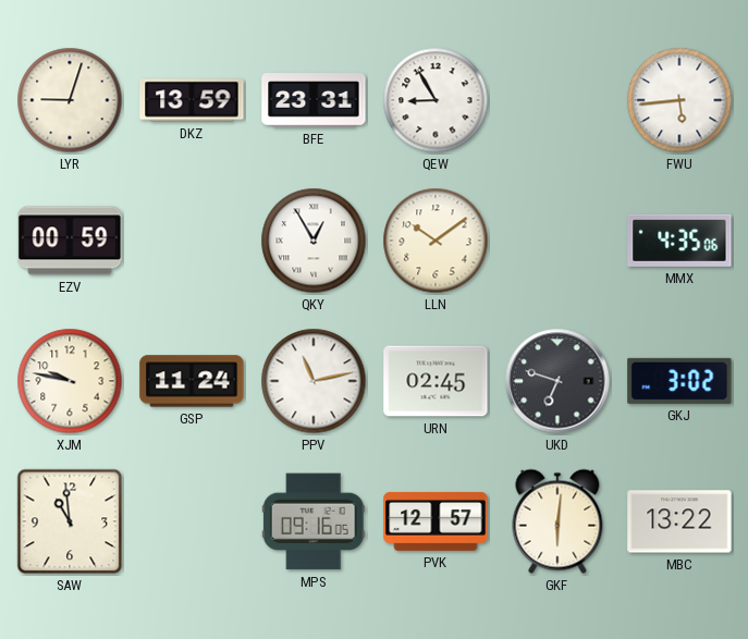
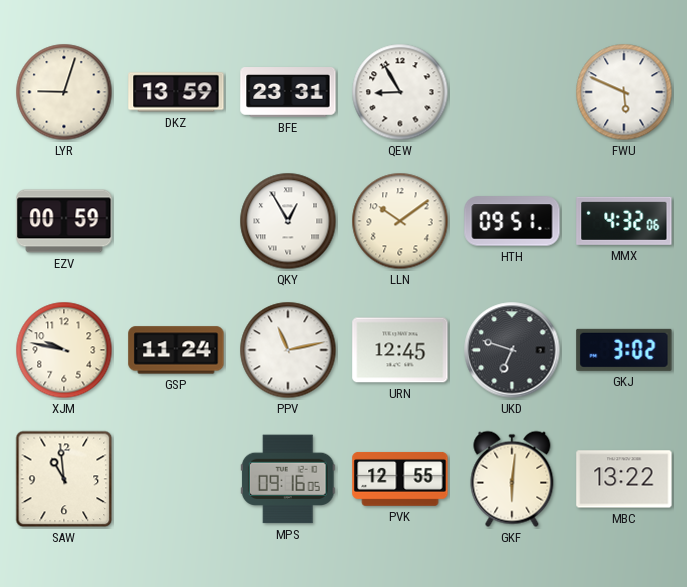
FWU: 5:44 -> 5:49 (624, 92)
HTH: none -> 09:51 (512, 221)
MMX: 4:35 -> 4:32 (624, 221)
URN: 02:45 -> 12:45 (400, 350)
PVK: 12:57 -> 12:55 (400, 479)
